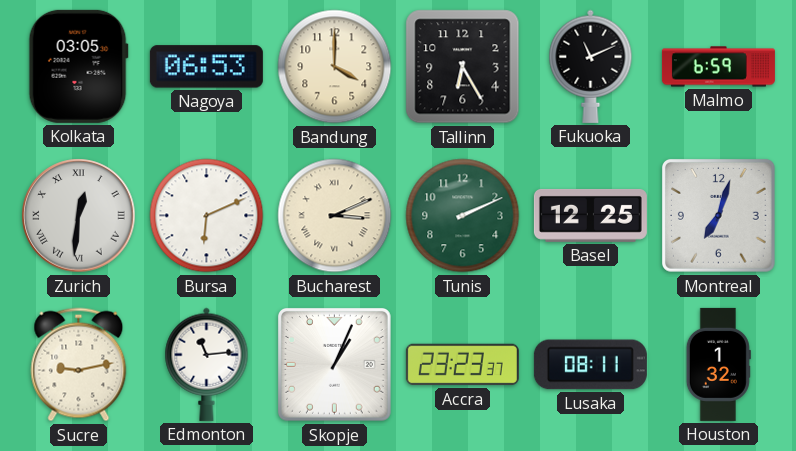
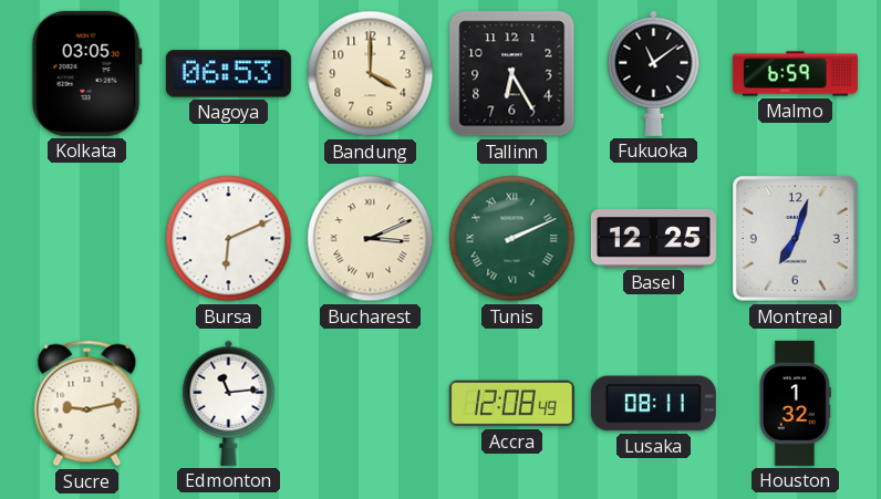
Fukuoka: 11:11 -> 11:09 (654, 73)
Zurich: 12:31 -> none (79, 216)
Tunis numerals: Arabic -> Roman (512, 239)
Skopje: 1:04 -> none (334, 364)
Accra: 23:23 -> 12:08 (511, 404)
